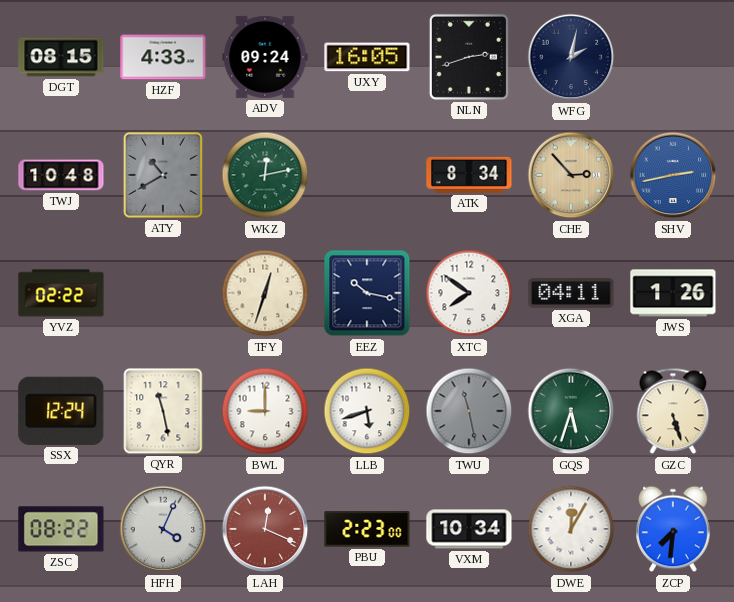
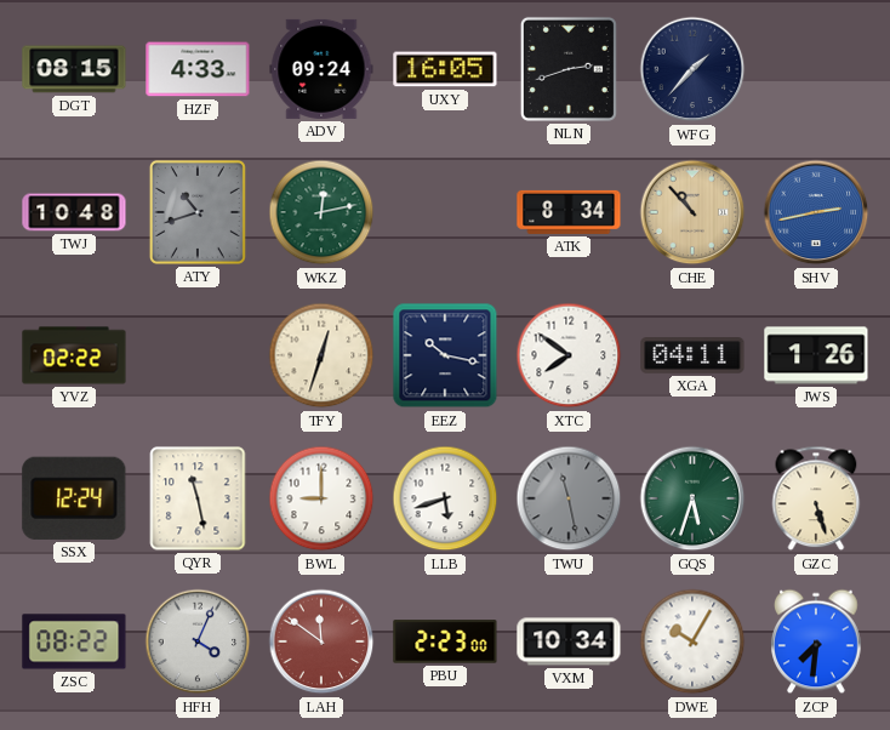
WFG: 2:02 -> 1:37 (692, 69)
ATY: 10:40 -> 10:42 (198, 212)
CHE: 2:53 -> 10:53 (692, 212)
LAH: 12:19 -> 11:51 (321, 641)
DWE: 12:05 -> 10:05 (692, 641)
